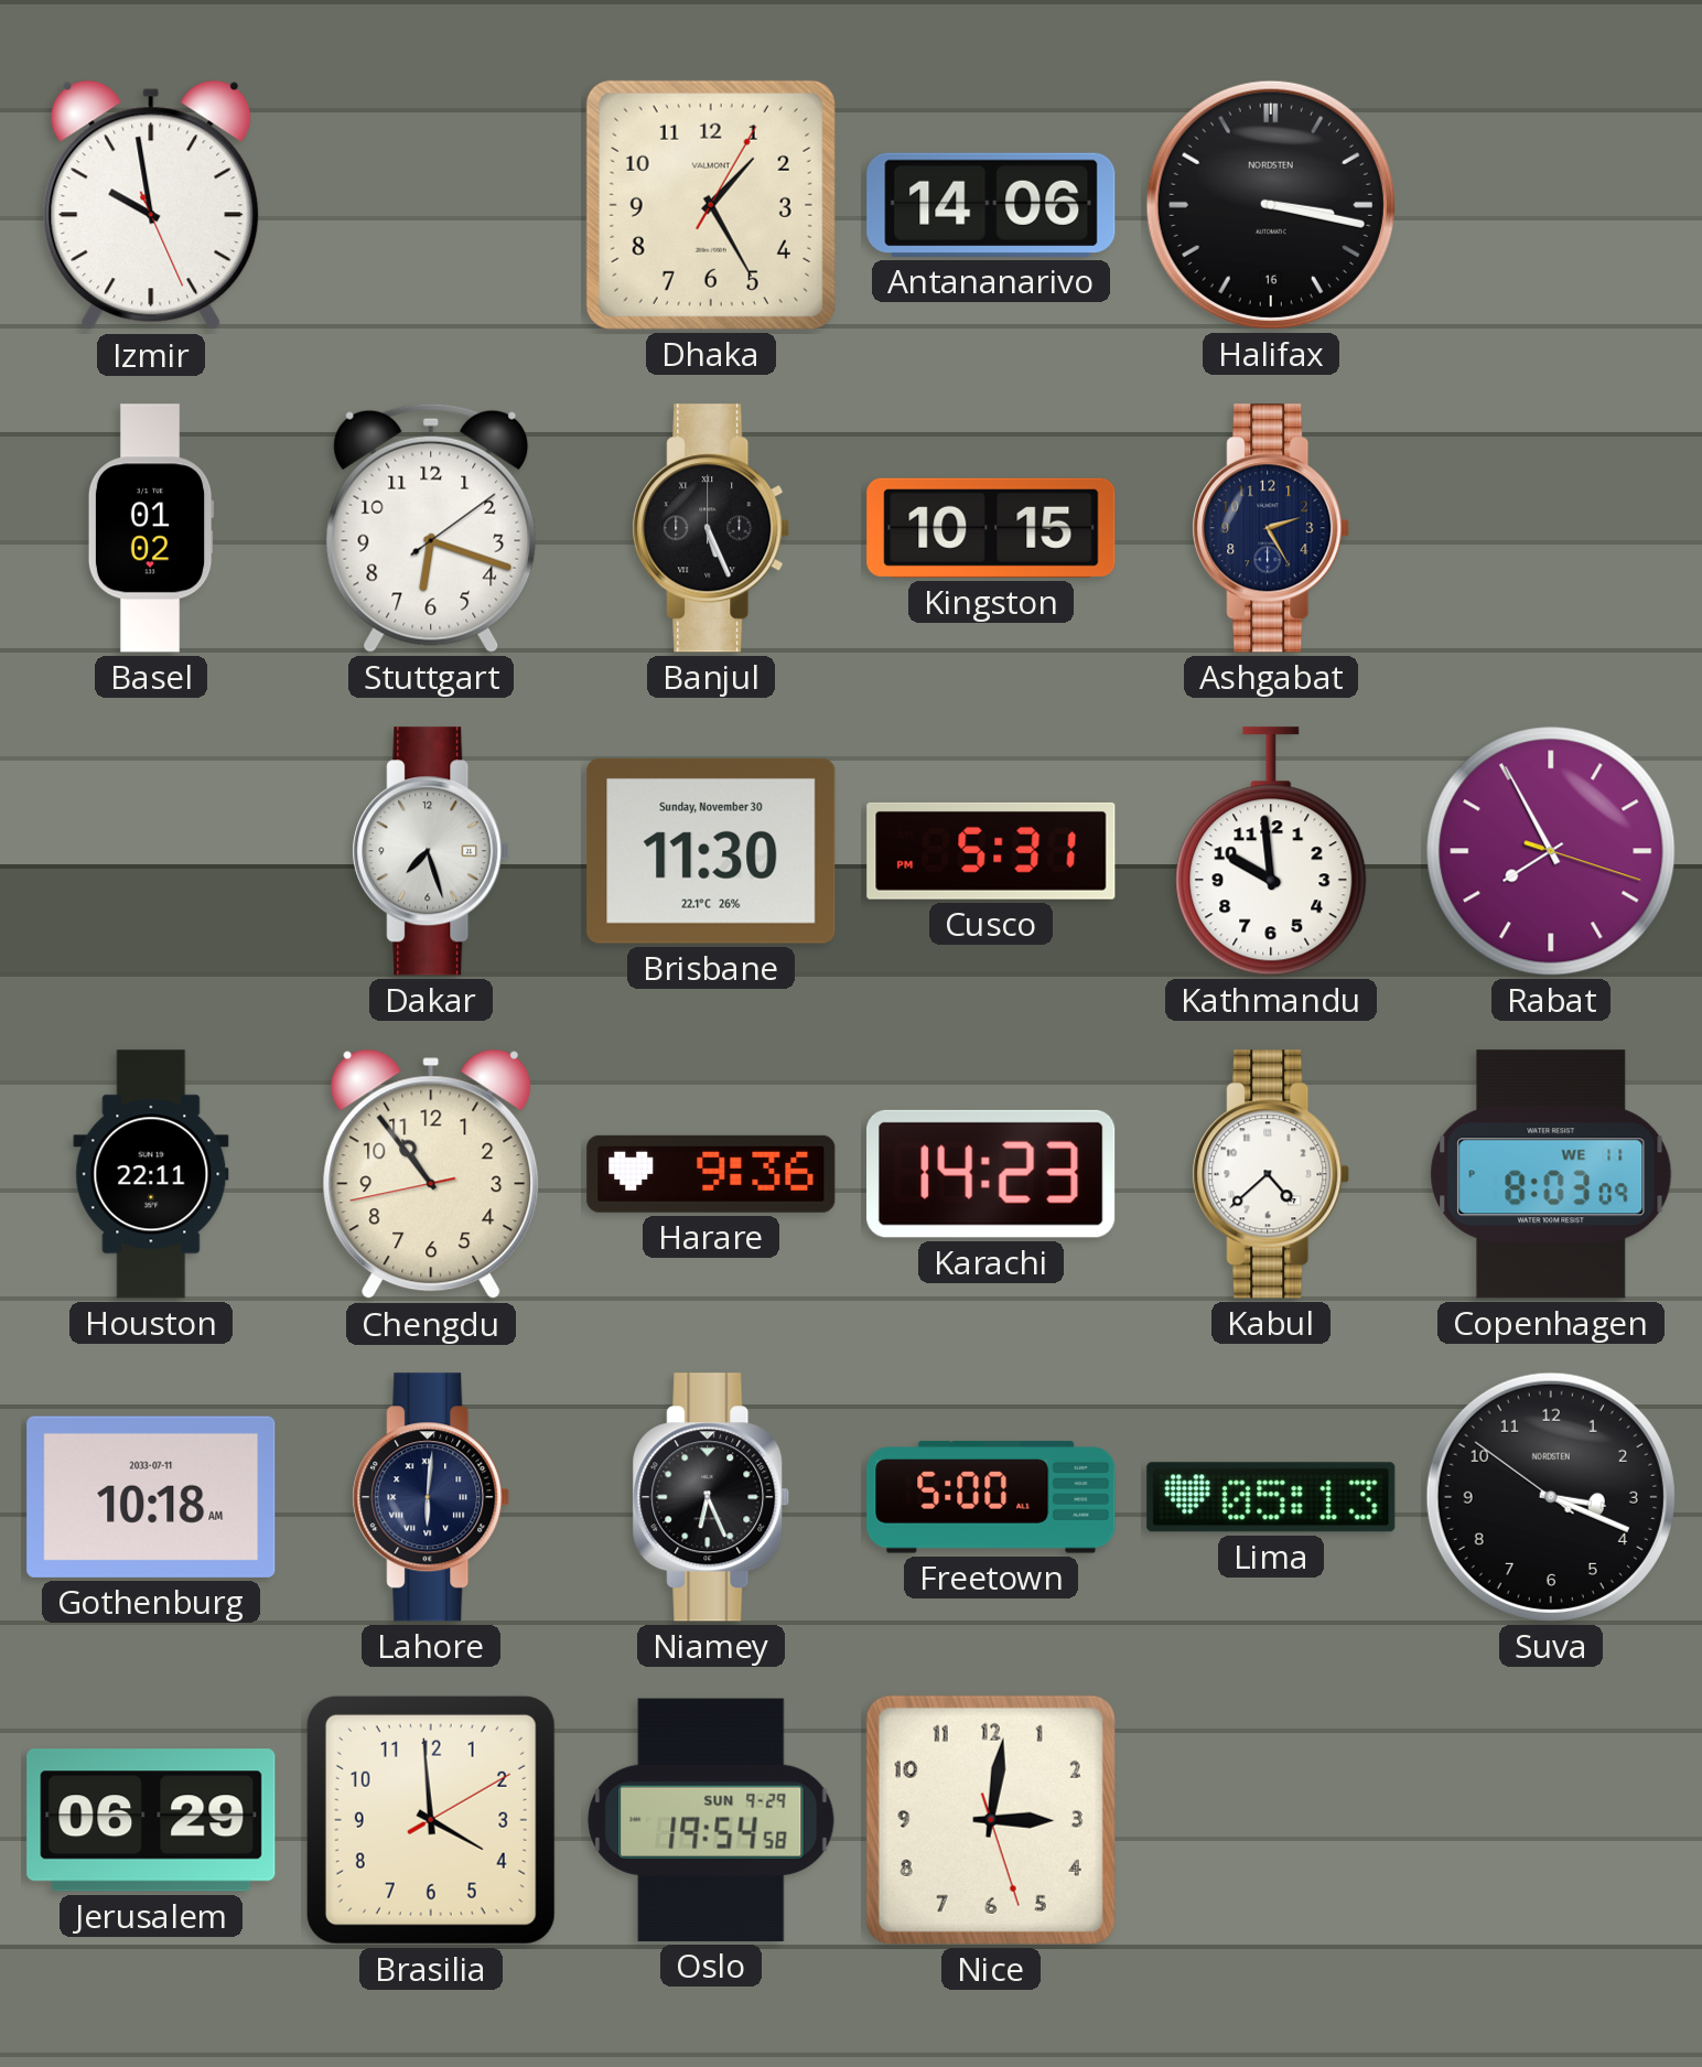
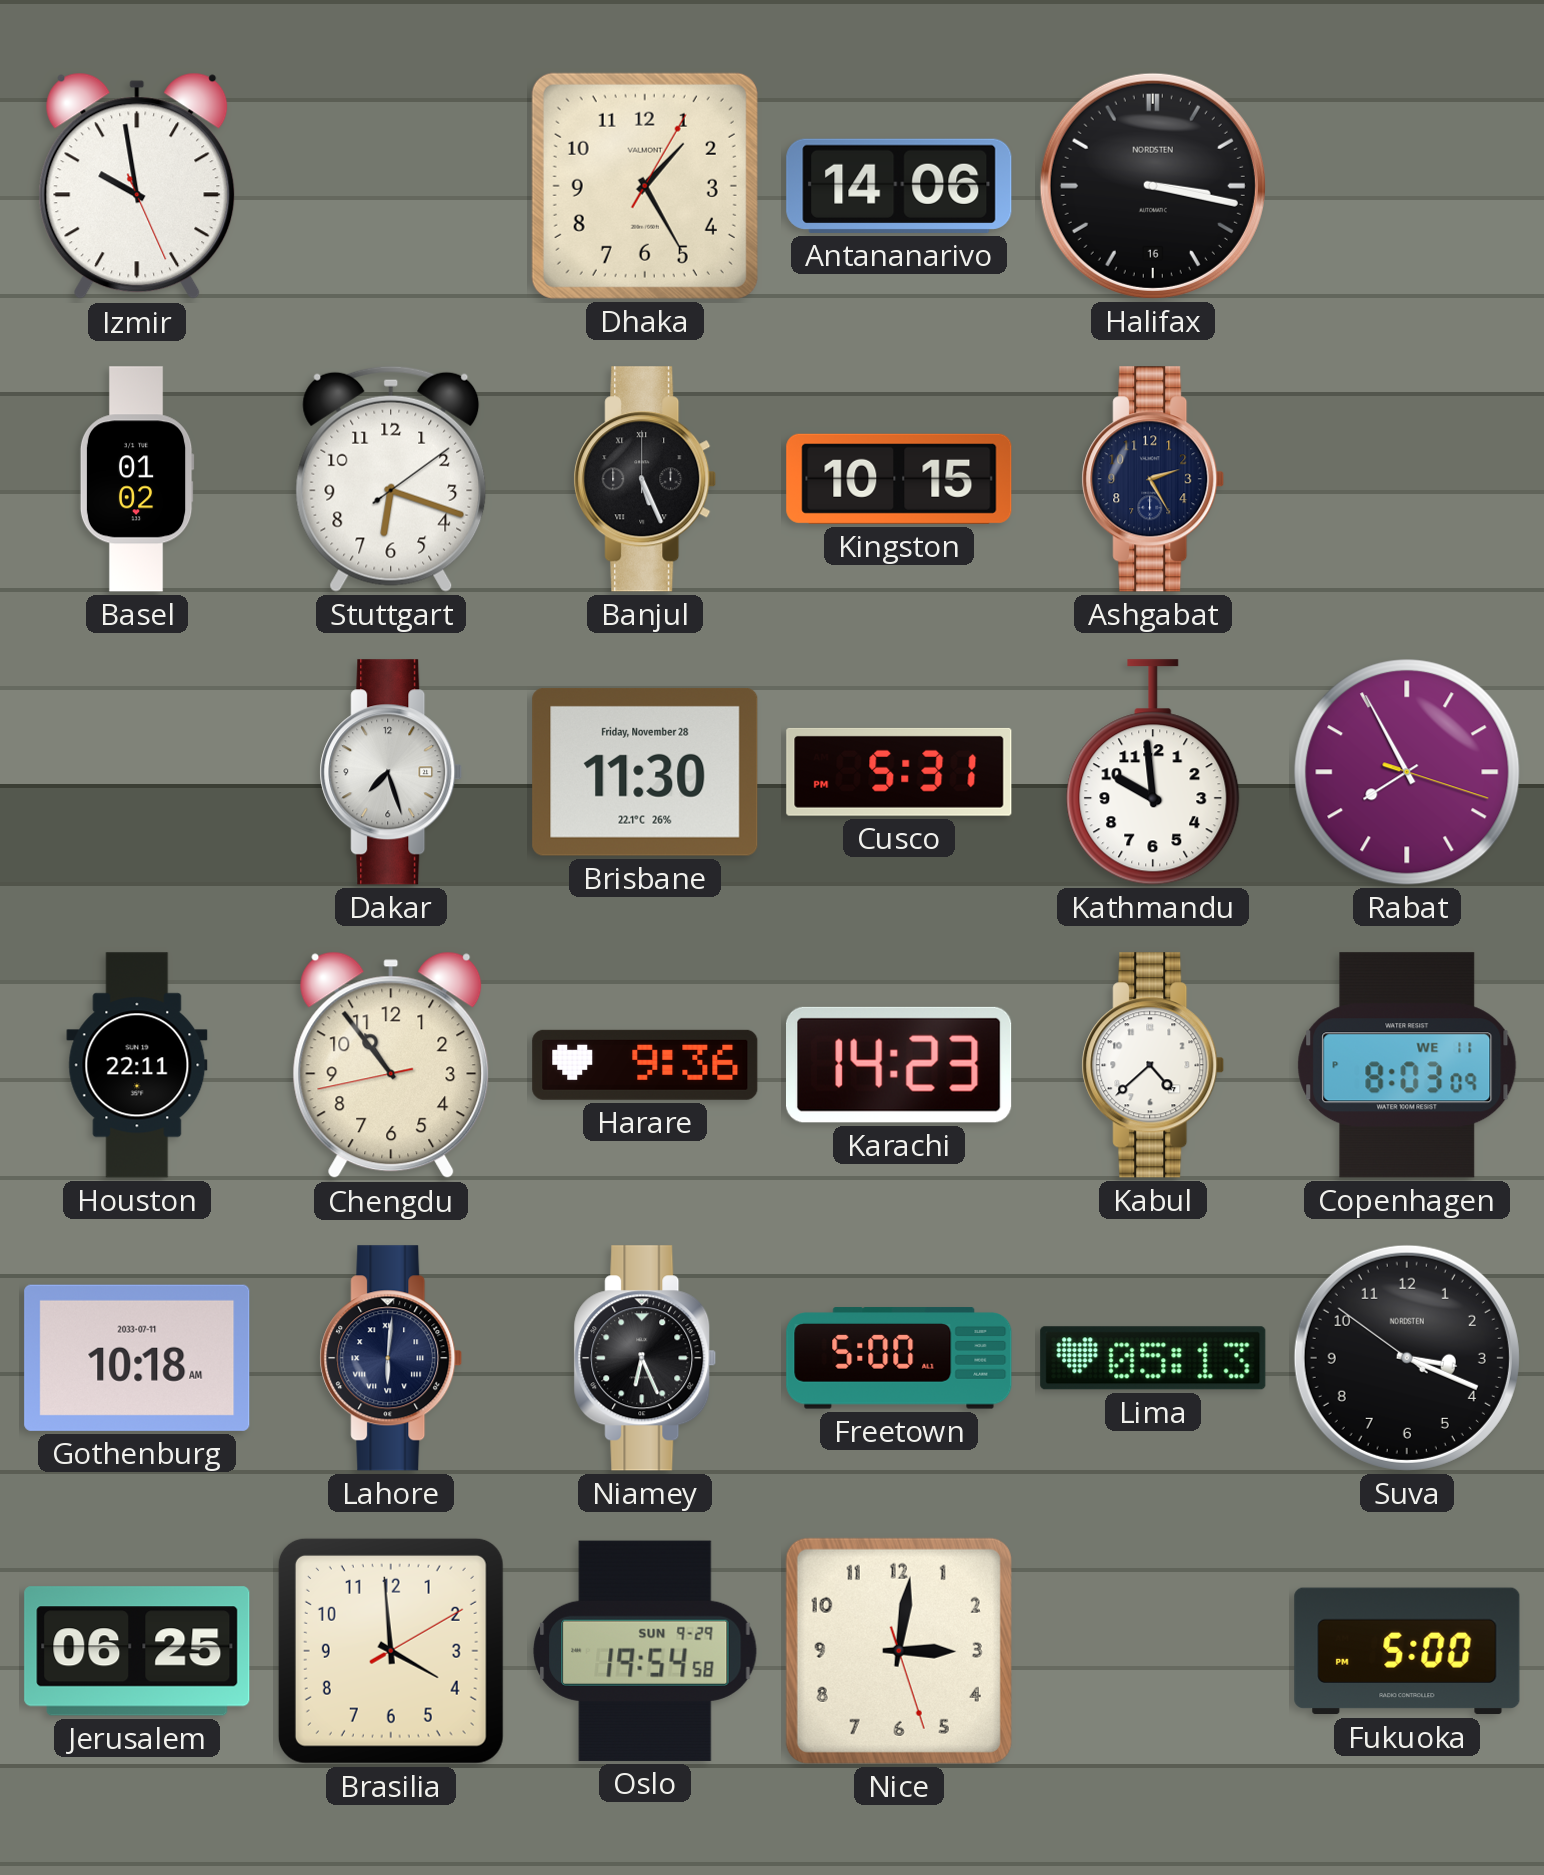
Brisbane date: Sunday, November 30 -> Friday, November 28 (645, 772)
Jerusalem: 06:29 -> 06:25 (137, 1651)
Fukuoka: none -> 5:00 (1407, 1651)
